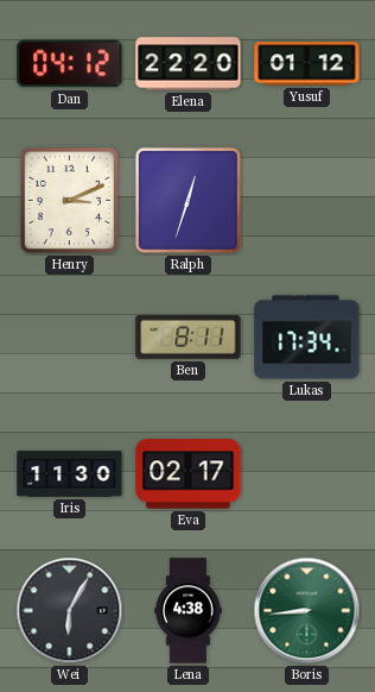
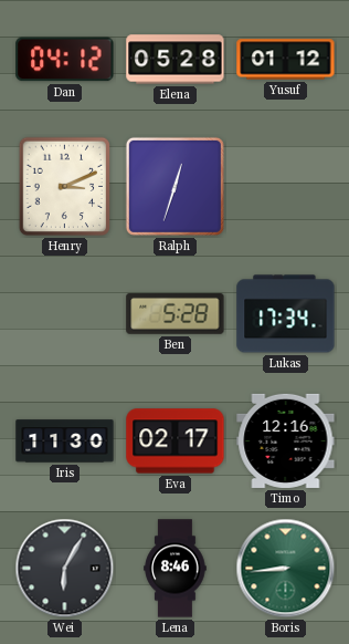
Elena: 22:20 -> 05:28 (176, 60)
Ben: 8:11 -> 5:28 (176, 313)
Timo: none -> 12:16 (286, 440)
Lena: 4:38 -> 8:46 (176, 569)
